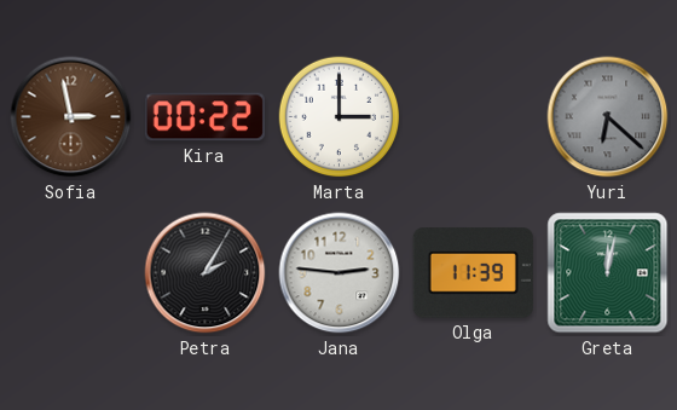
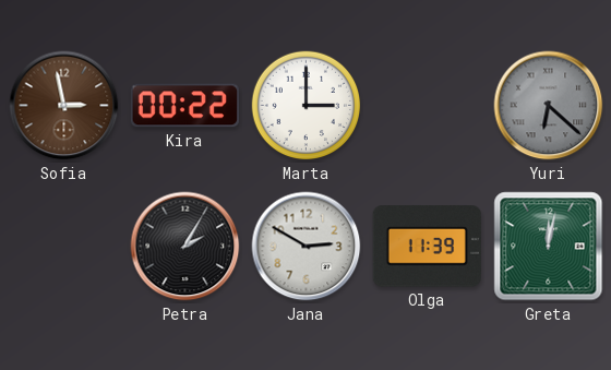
Jana: 2:46 -> 2:50 (307, 247)
